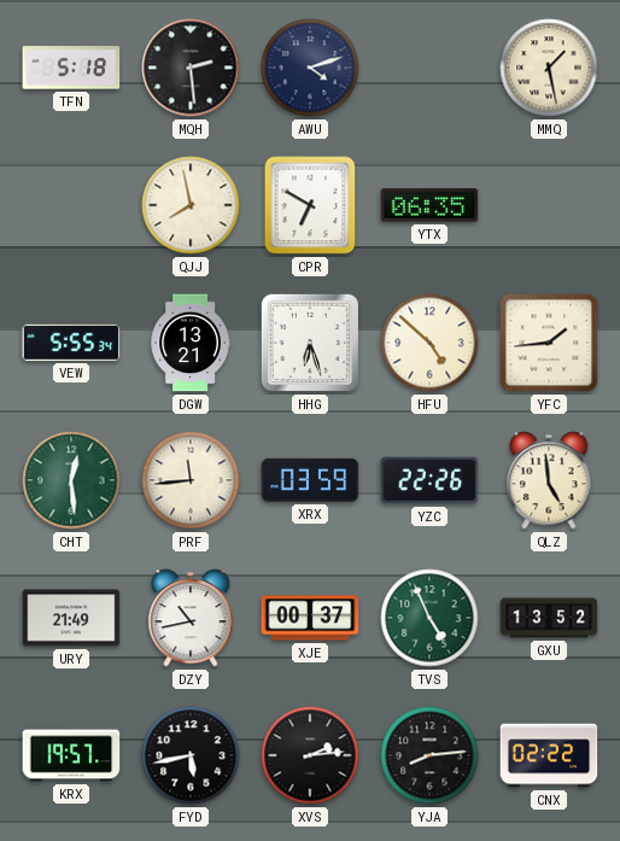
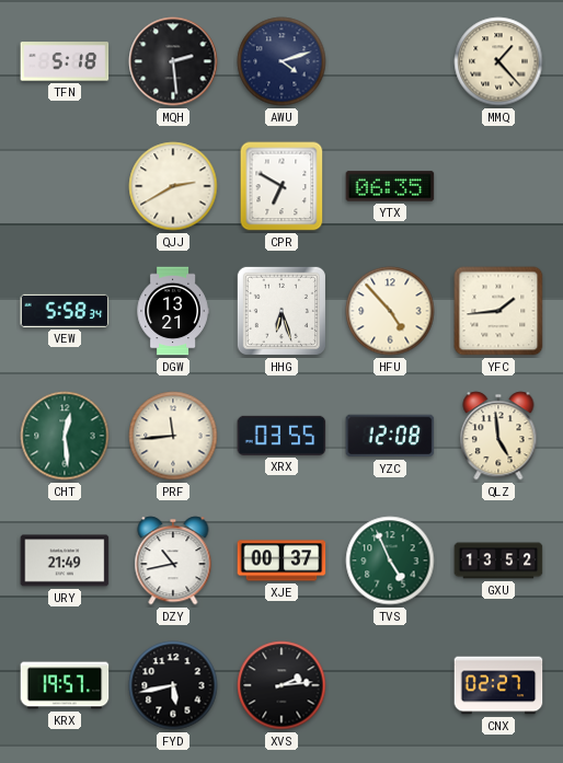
MMQ: 1:28 -> 1:23 (498, 61)
QJJ: 7:58 -> 2:40 (173, 186)
VEW: 5:55 -> 5:58 (65, 311)
HFU: 4:52 -> 4:53 (390, 311)
XRX: 03:59 -> 03:55 (281, 436)
YZC: 22:26 -> 12:08 (390, 436)
YJA: 8:14 -> none (429, 755)
CNX: 02:22 -> 02:27 (498, 685)
